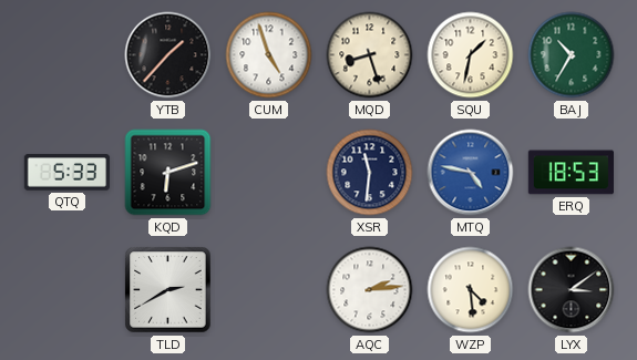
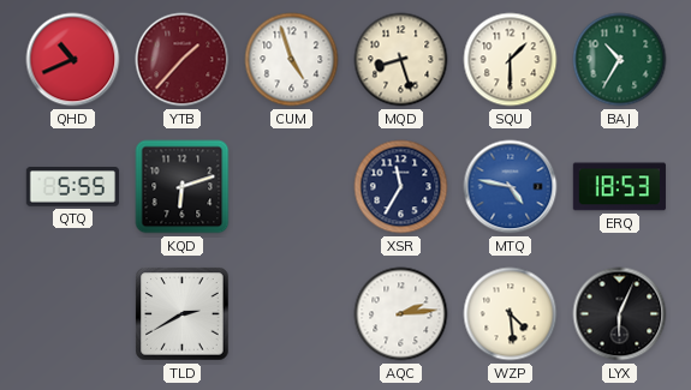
QHD: none -> 10:41 (73, 60)
YTB dial: black -> burgundy (183, 60)
SQU: 1:32 -> 1:30 (511, 60)
QTQ: 5:33 -> 5:55 (72, 187)
XSR: 11:31 -> 11:35 (401, 187)
LYX: 3:09 -> 6:04 (620, 314)
